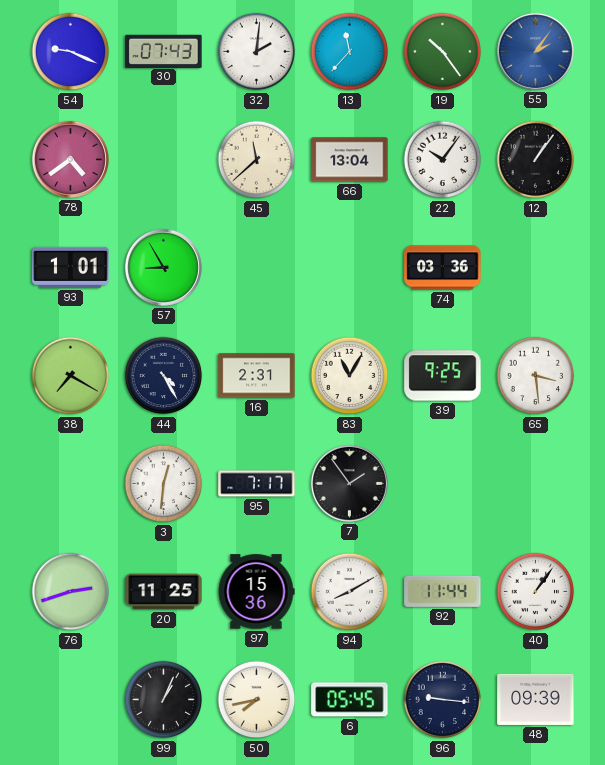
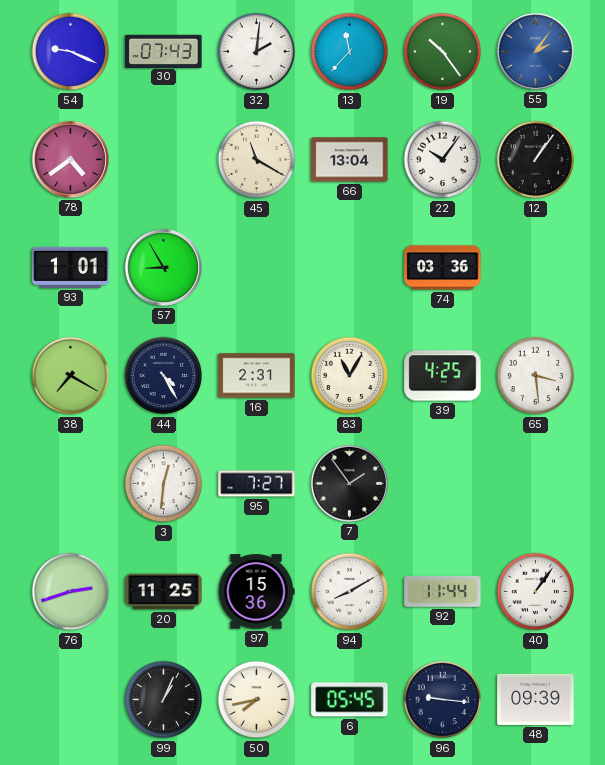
45: 11:38 -> 11:20 (257, 160)
39: 9:25 -> 4:25 (443, 376)
95: 7:17 -> 7:27 (257, 484)
